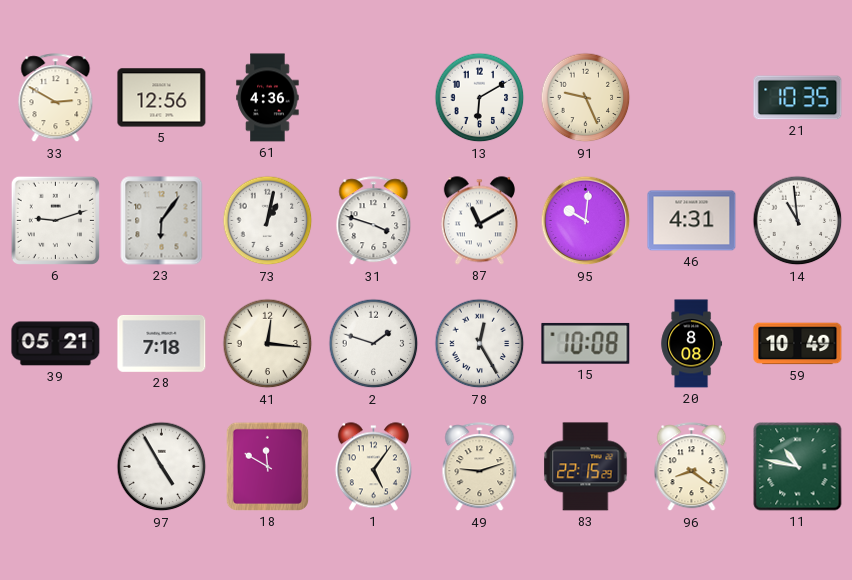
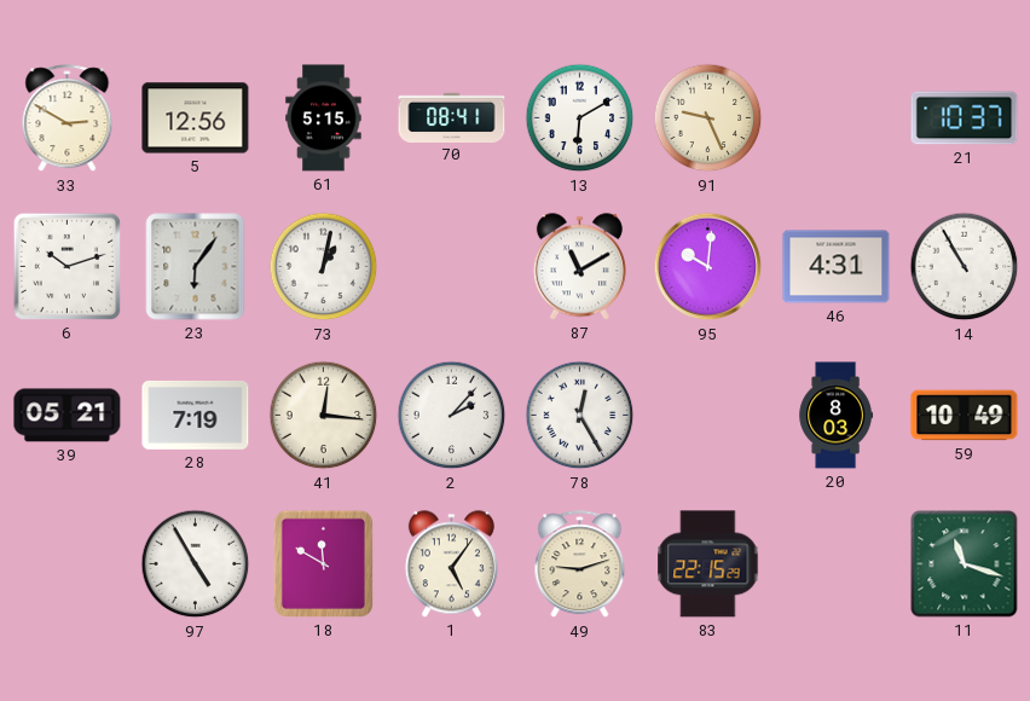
61: 4:36 -> 5:15 (324, 118)
70: none -> 08:41 (452, 117)
21: 10:35 -> 10:37 (965, 118)
6: 9:12 -> 10:12 (66, 266)
31: 3:48 -> none (374, 221)
14: 10:59 -> 10:55 (965, 267)
28: 7:18 -> 7:19 (196, 415)
2: 1:48 -> 2:07 (452, 416)
15: 10:08 -> none (586, 343)
20: 8:08 -> 8:03 (837, 416)
96: 8:21 -> none (692, 467)
11: 10:47 -> 11:18 (965, 564)
